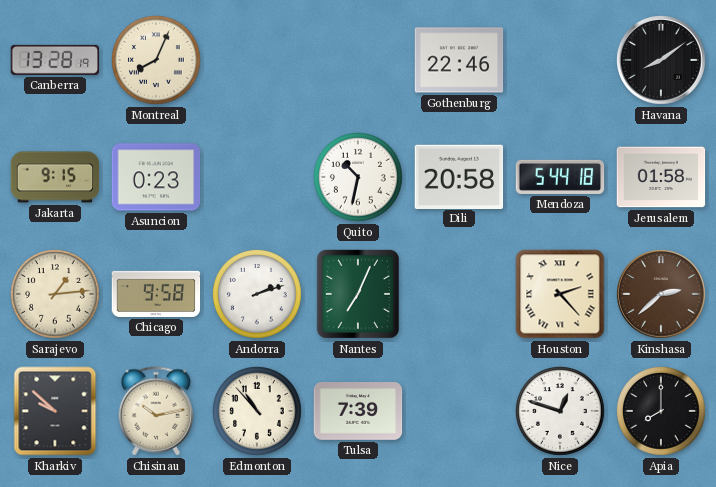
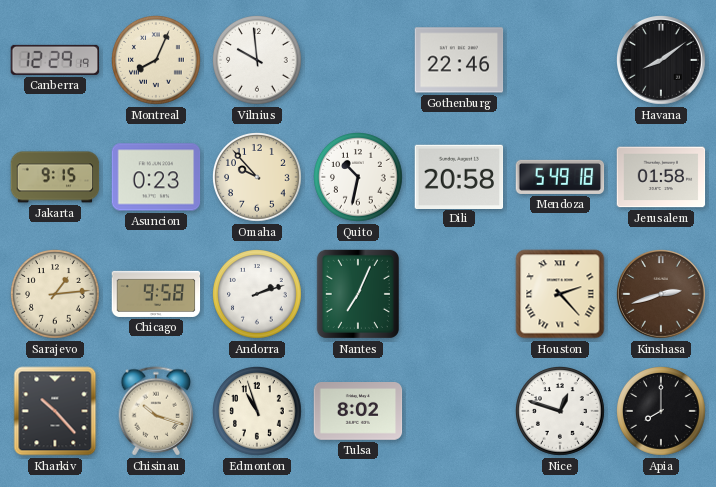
Canberra: 13:28 -> 12:29 (55, 60)
Vilnius: none -> 9:59 (258, 61)
Omaha: none -> 9:53 (258, 178)
Mendoza: 5:44 -> 5:49 (560, 177)
Kinshasa: 2:38 -> 2:42 (662, 295)
Kharkiv: 9:52 -> 10:23 (55, 411)
Chisinau: 10:13 -> 10:18 (156, 411)
Edmonton: 10:53 -> 10:57 (258, 412)
Tulsa: 7:39 -> 8:02 (358, 412)
